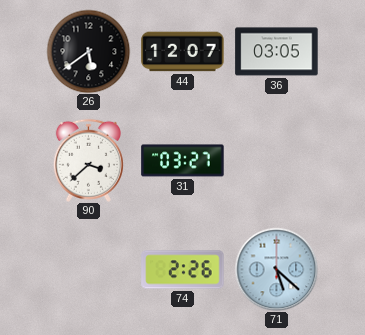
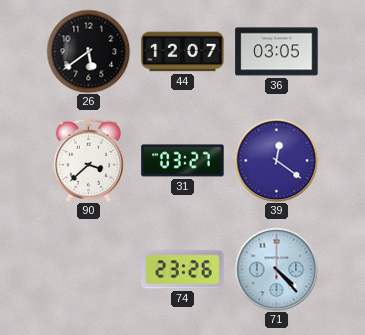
39: none -> 12:21 (276, 160)
74: 2:26 -> 23:26 (183, 270)
71: 5:22 -> 4:23 (276, 269)
